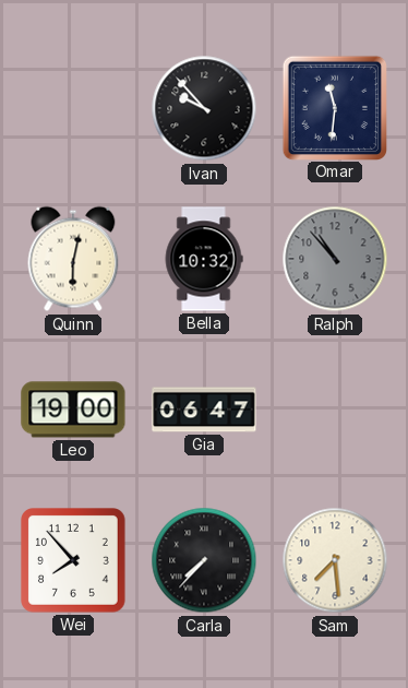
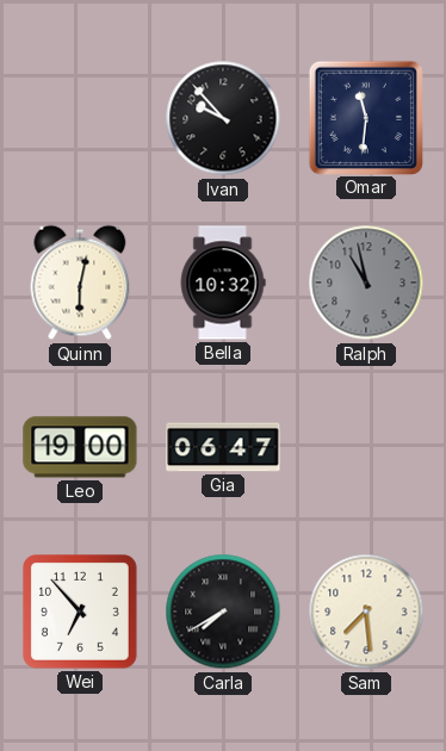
Ralph: 10:53 -> 10:58 (366, 283)
Wei: 7:53 -> 6:53 (81, 613)
Carla: 7:37 -> 7:40 (223, 612)
